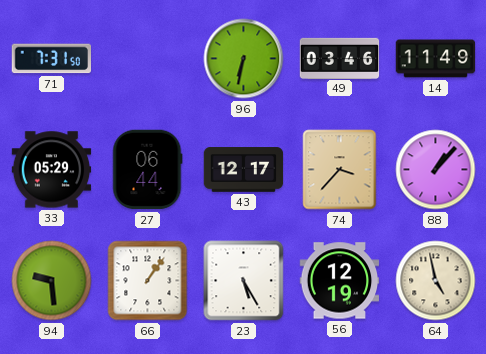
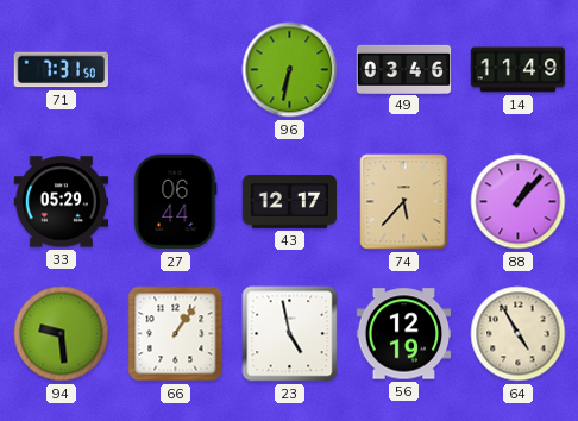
74: 3:37 -> 5:37 (404, 202)
23: 5:25 -> 4:58 (290, 334)
64: 4:58 -> 4:55 (519, 334)
